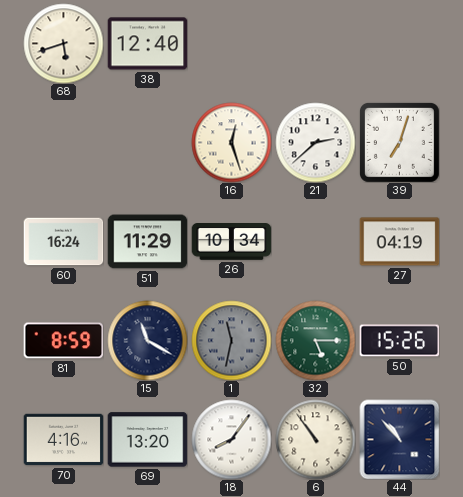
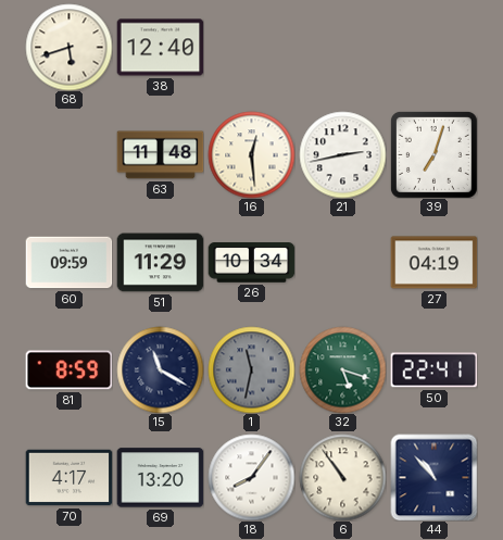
63: none -> 11:48 (160, 155)
16: 12:27 -> 12:29 (251, 154)
21: 2:38 -> 2:43 (342, 154)
60: 16:24 -> 09:59 (68, 263)
32: 5:15 -> 5:18 (342, 369)
50: 15:26 -> 22:41 (433, 371)
70: 4:16 -> 4:17 (68, 478)
